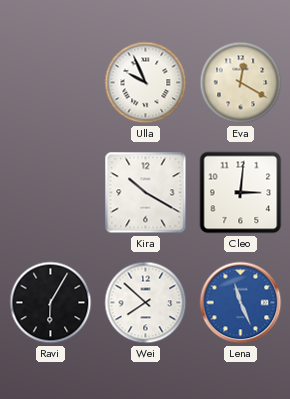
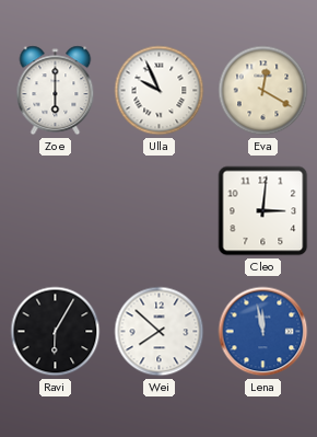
Zoe: none -> 6:00 (56, 91)
Kira: 10:20 -> none (146, 193)
Lena: 11:26 -> 11:58 (263, 332)
